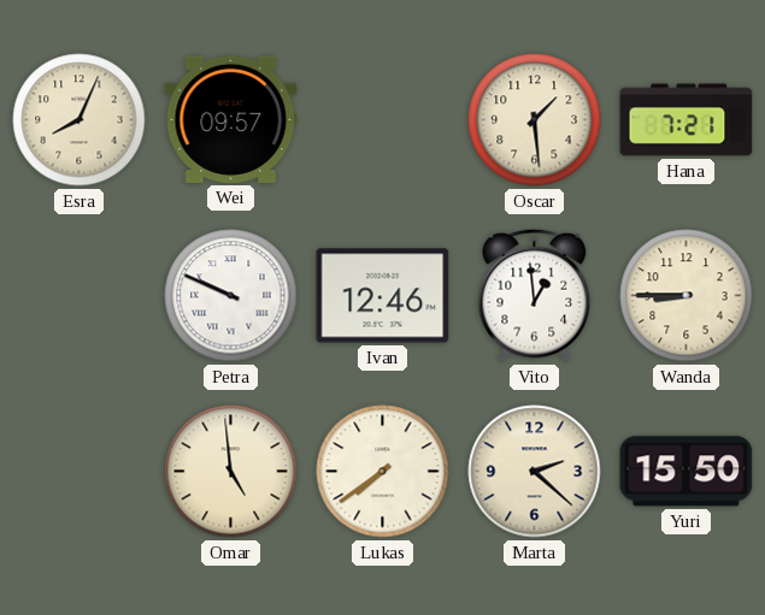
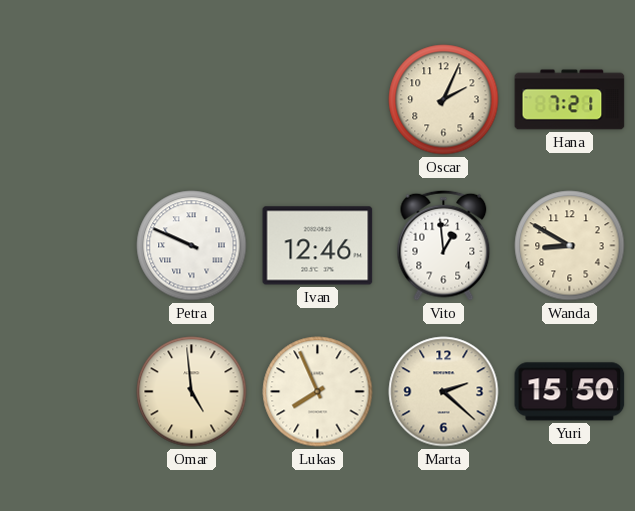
Esra: 8:04 -> none (80, 120)
Wei: 09:57 -> none (231, 119)
Oscar: 1:29 -> 2:04 (444, 100)
Wanda: 8:45 -> 8:50 (570, 246)
Lukas: 7:39 -> 7:56 (318, 392)
